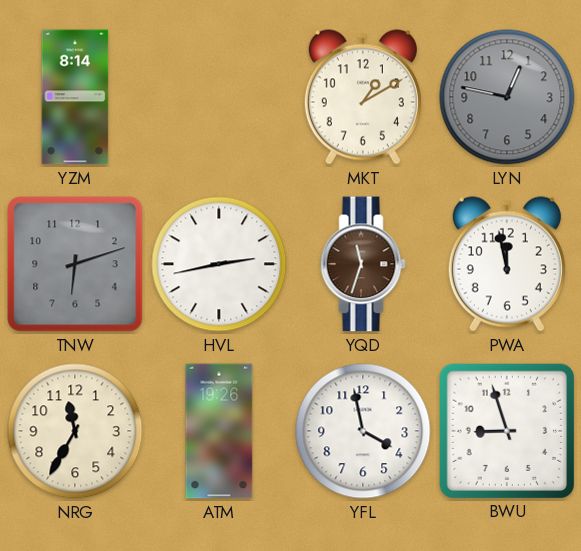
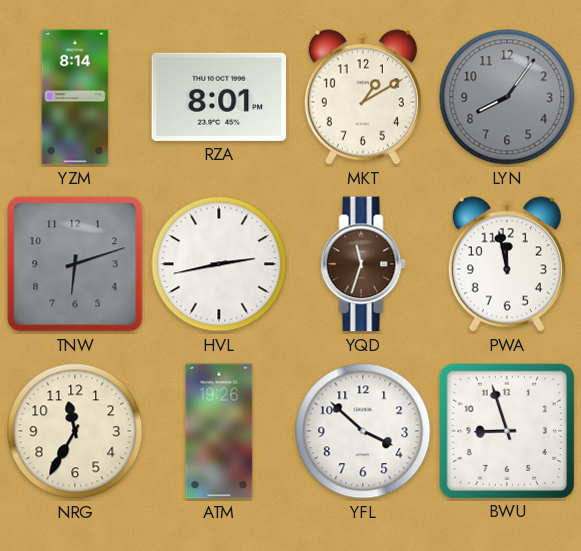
RZA: none -> 8:01 (219, 97)
LYN: 12:47 -> 8:06 (507, 97)
YFL: 3:58 -> 3:52 (363, 431)
